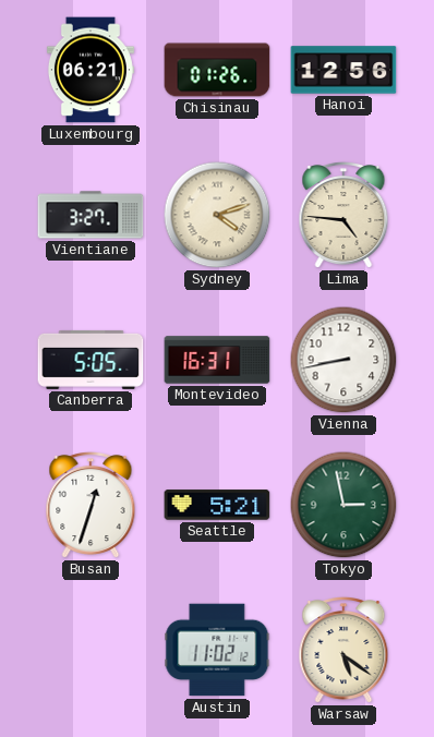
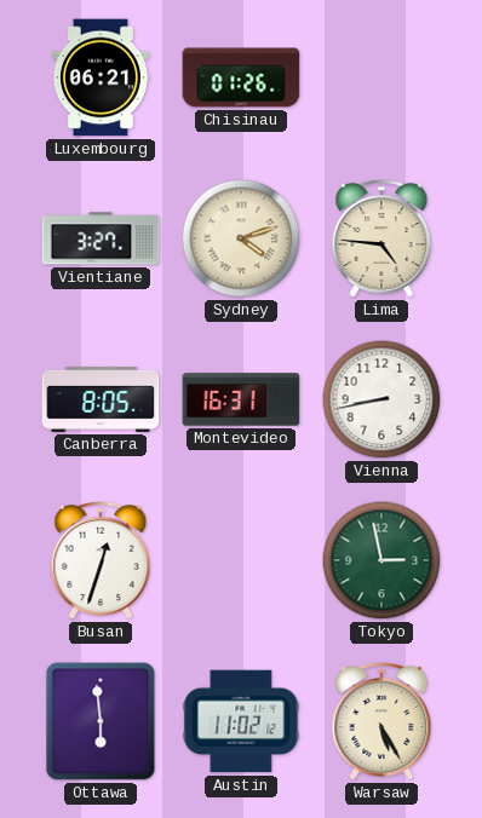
Hanoi: 12:56 -> none (343, 70)
Canberra: 5:05 -> 8:05 (101, 399)
Seattle: 5:21 -> none (217, 505)
Ottawa: none -> 5:59 (101, 721)
Warsaw: 5:21 -> 5:25 (381, 722)
